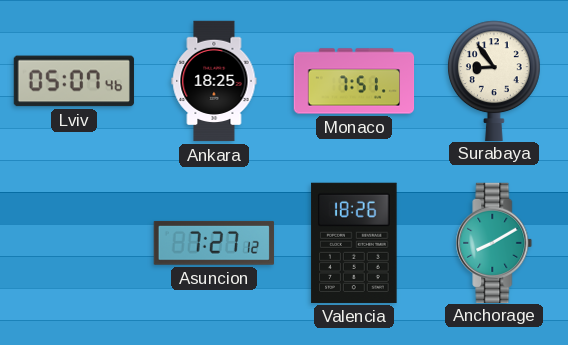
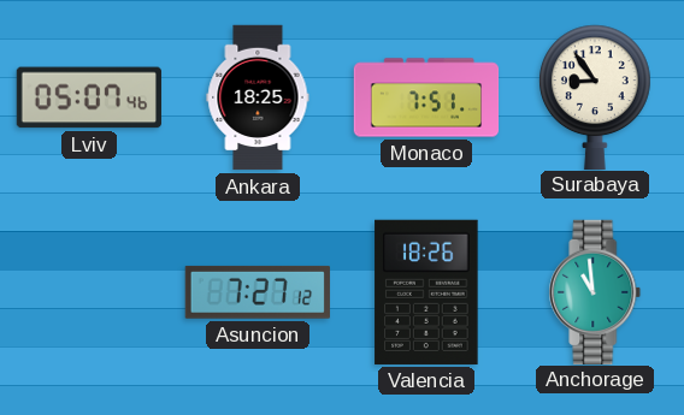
Anchorage: 8:10 -> 10:59 (595, 291)
